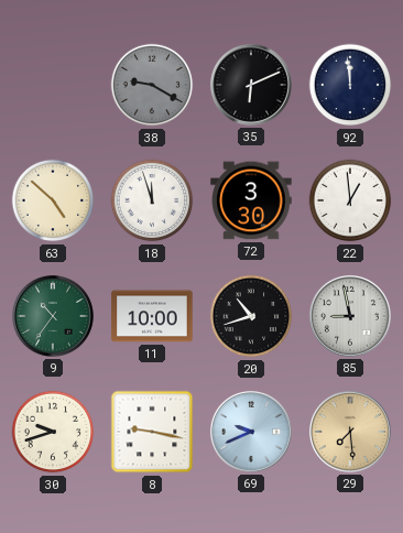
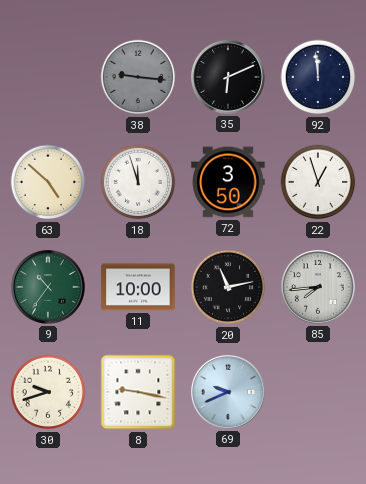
38: 9:20 -> 9:16 (138, 77)
72: 3:30 -> 3:50 (228, 182)
22: 12:59 -> 12:57 (318, 182)
20: 10:42 -> 11:13 (228, 287)
85: 8:58 -> 7:44 (318, 287)
29: 7:29 -> none (350, 432)
